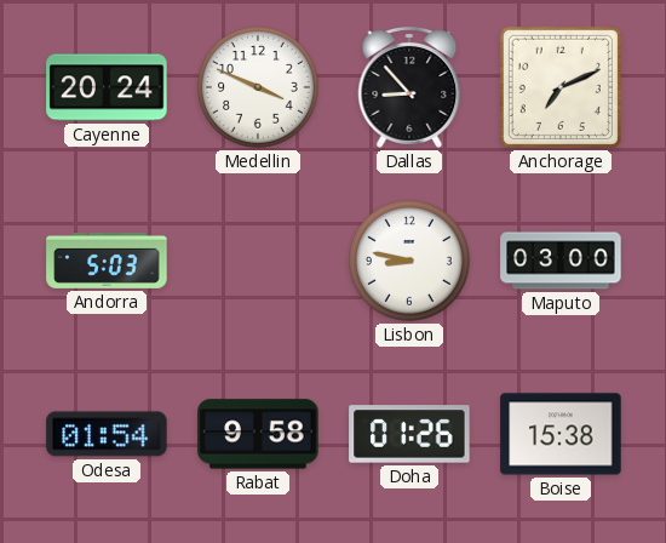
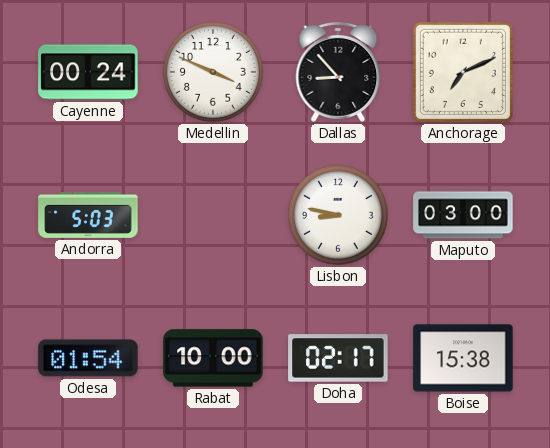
Cayenne: 20:24 -> 00:24 (88, 72)
Rabat: 9:58 -> 10:00 (213, 358)
Doha: 01:26 -> 02:17 (338, 358)
